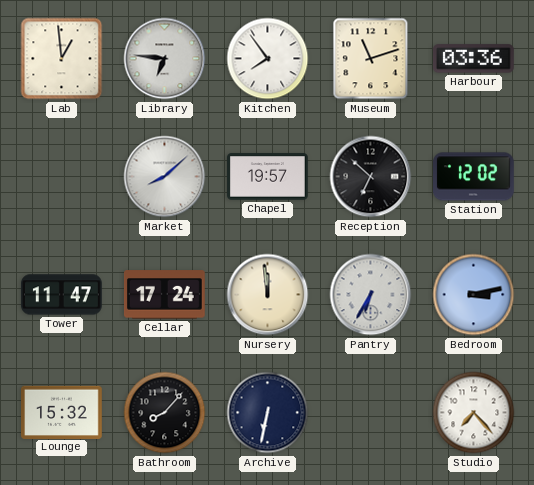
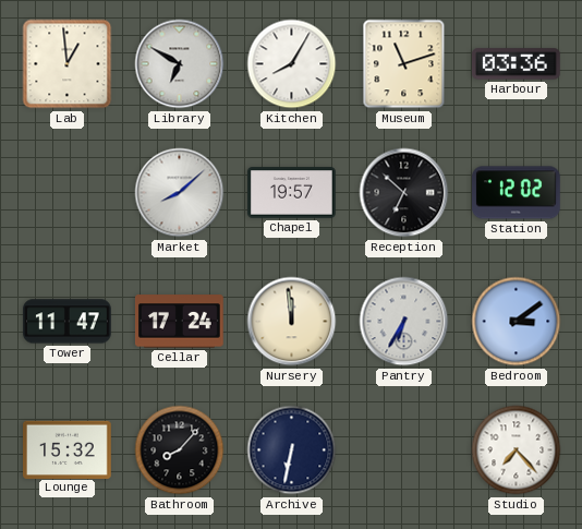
Library: 6:46 -> 6:50 (180, 64)
Kitchen: 7:54 -> 8:05 (292, 64)
Bedroom: 3:13 -> 3:09 (517, 322)
